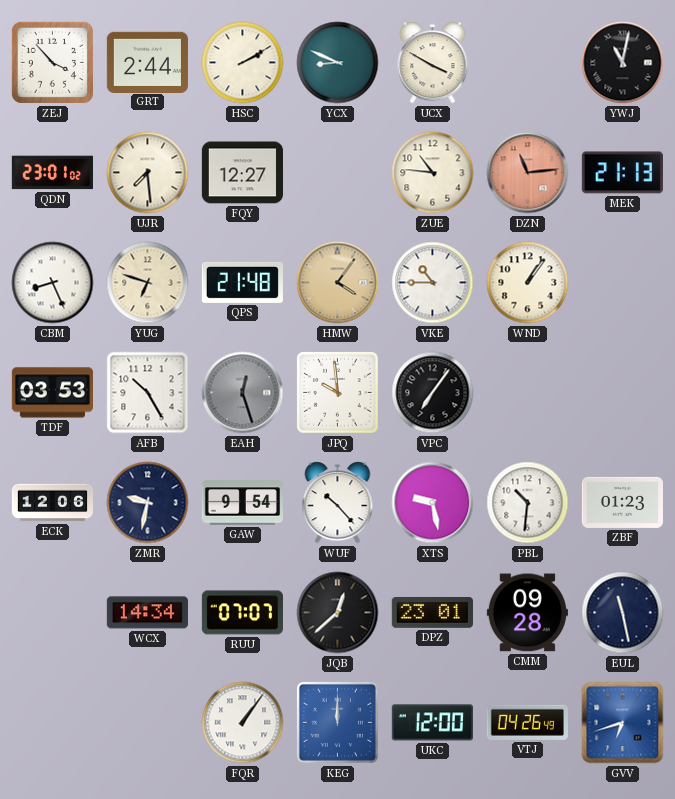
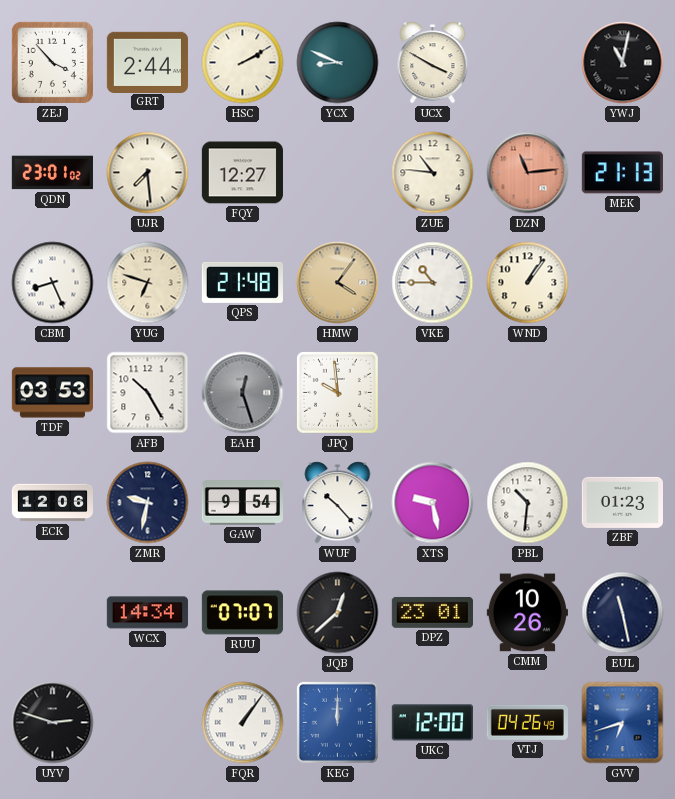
VPC: 7:06 -> none (433, 393)
CMM: 09:28 -> 10:26 (527, 613)
UYV: none -> 2:48 (53, 723)
